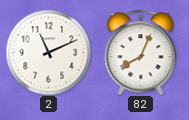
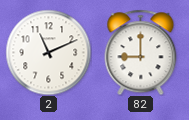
82: 8:04 -> 9:00 (141, 52)
